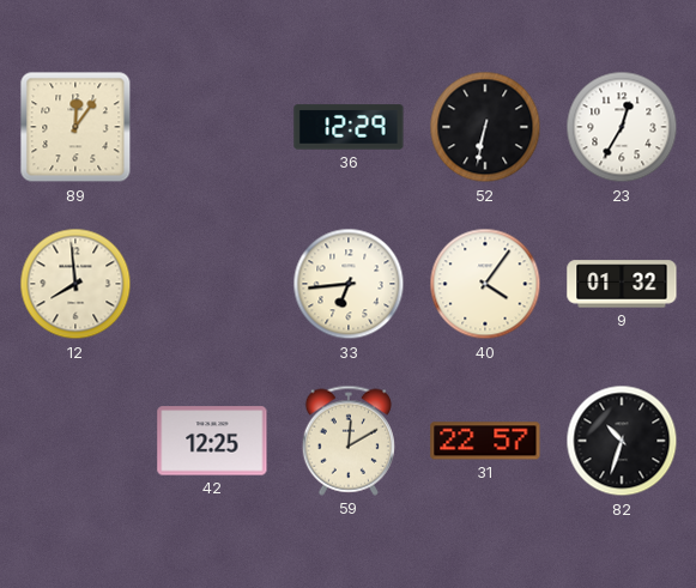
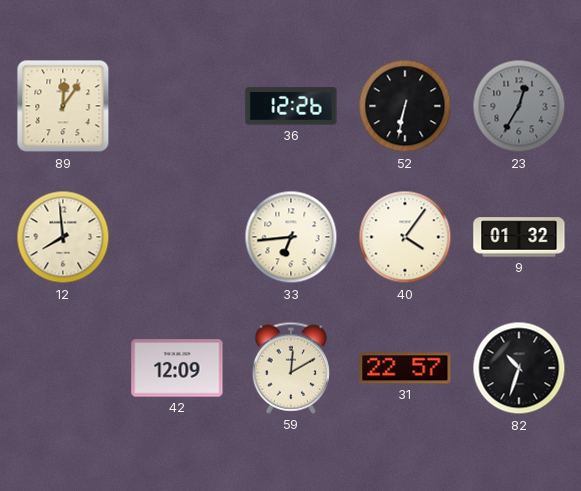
36: 12:29 -> 12:26 (291, 106)
23 dial: white -> grey (519, 106)
42: 12:25 -> 12:09 (177, 368)
